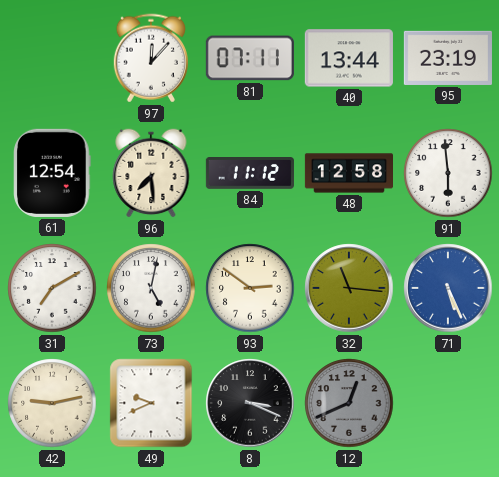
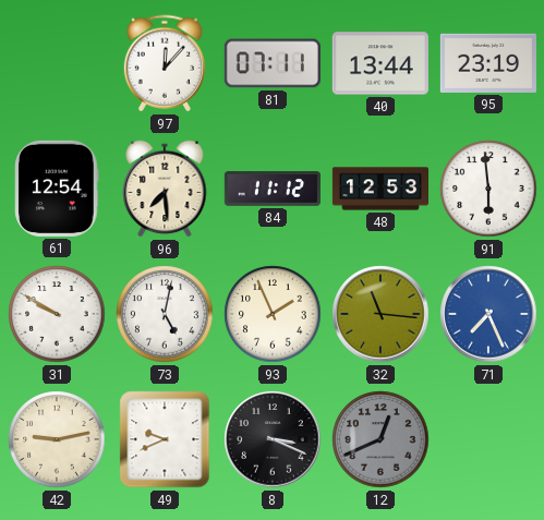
48: 12:58 -> 12:53 (379, 189)
31: 7:10 -> 9:50 (57, 314)
93: 2:51 -> 1:56 (273, 314)
71: 5:26 -> 7:26 (488, 314)
